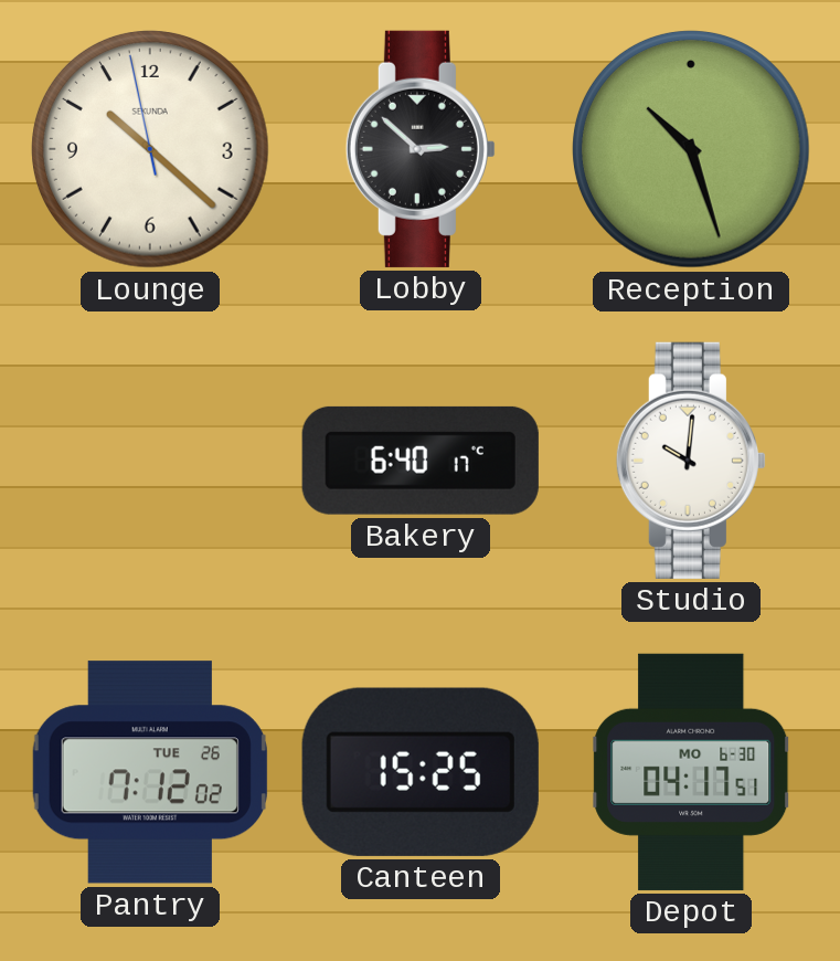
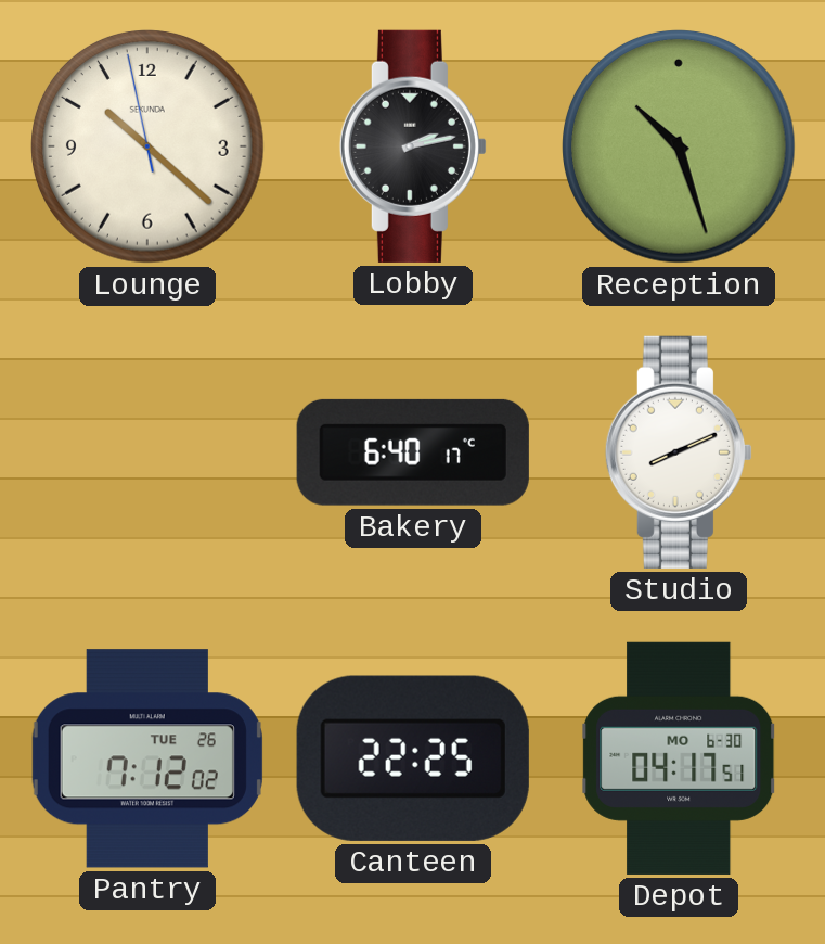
Lobby: 2:52 -> 2:13 (413, 146)
Studio: 10:01 -> 8:11 (679, 452)
Canteen: 15:25 -> 22:25 (413, 758)
